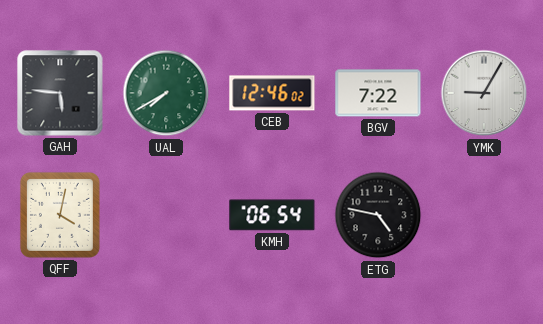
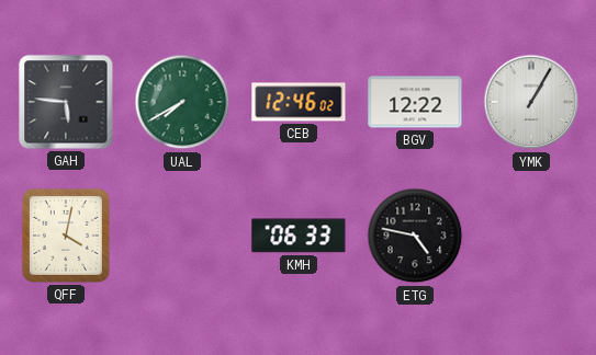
BGV: 7:22 -> 12:22 (415, 102)
YMK: 9:05 -> 1:05 (531, 102)
KMH: 06:54 -> 06:33 (299, 236)
